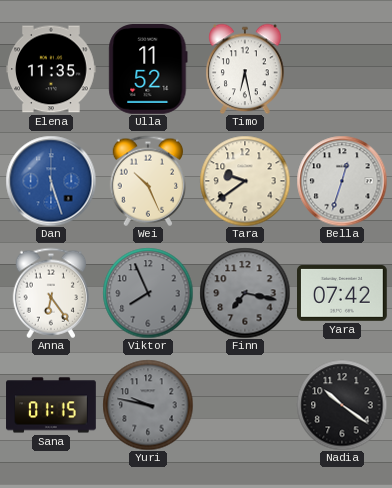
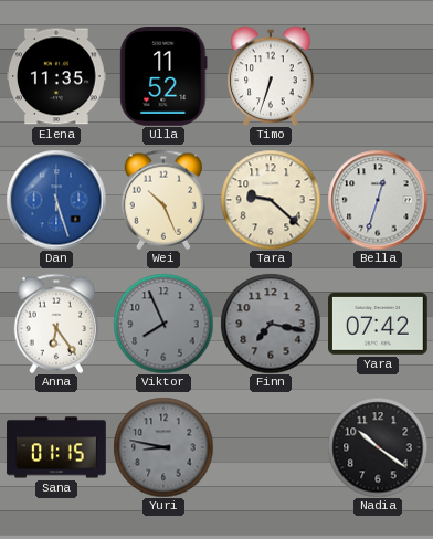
Timo: 6:28 -> 6:33 (271, 76)
Tara: 9:39 -> 9:22 (271, 200)
Yuri: 9:47 -> 8:47 (163, 447)
